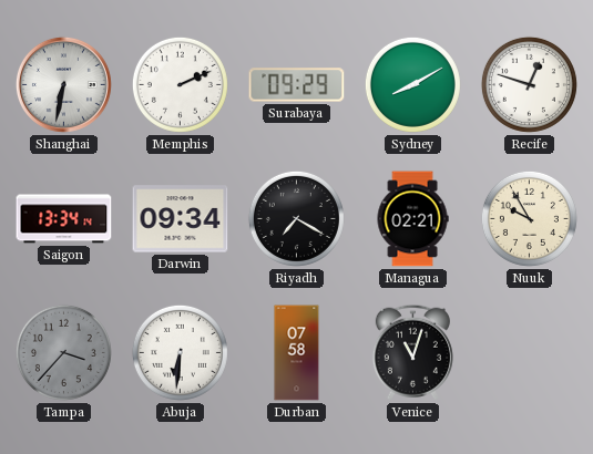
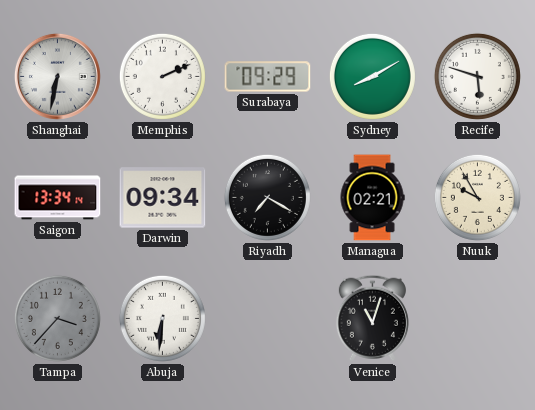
Recife: 12:48 -> 5:48 (477, 76)
Durban: 07:58 -> none (297, 353)
